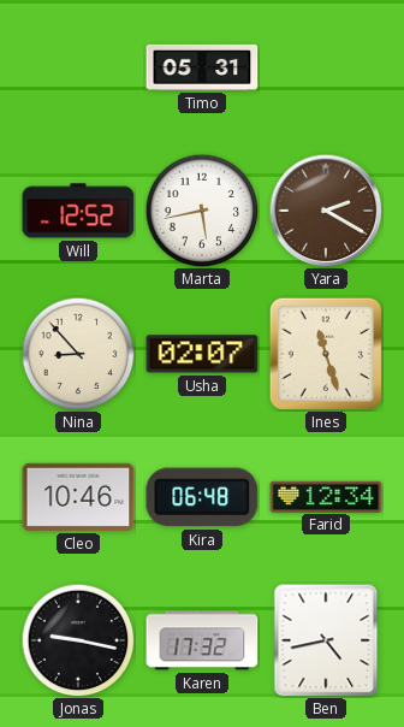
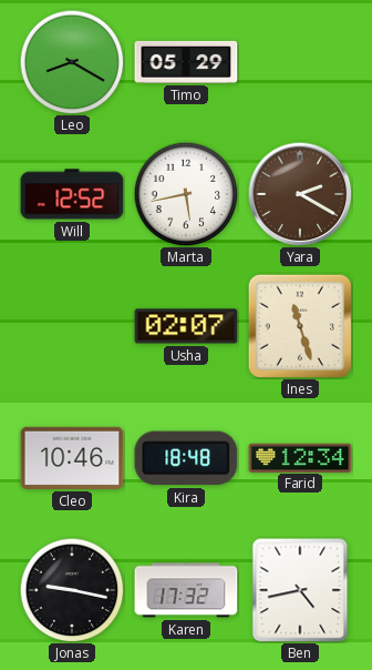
Leo: none -> 8:20 (72, 62)
Timo: 05:31 -> 05:29 (186, 62)
Nina: 8:53 -> none (78, 354)
Kira: 06:48 -> 18:48 (186, 458)
